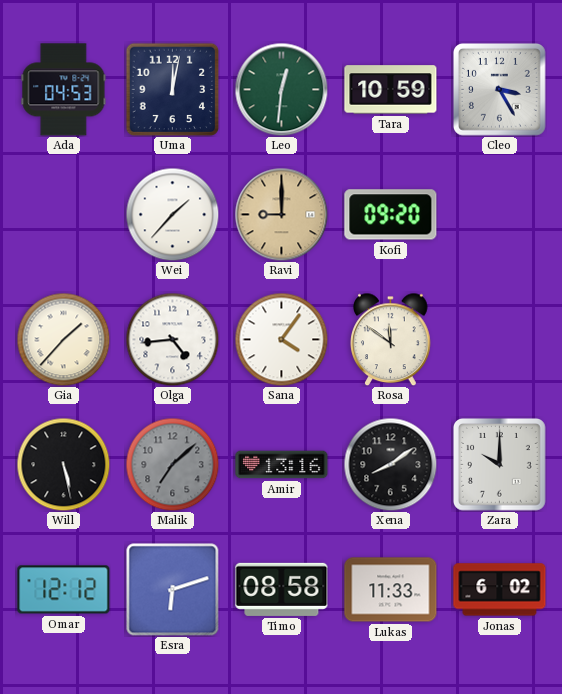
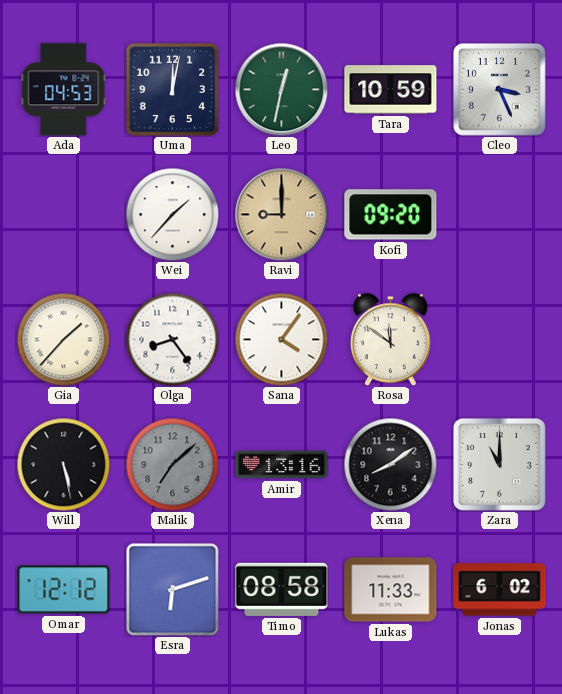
Leo: 12:31 -> 12:32 (281, 89)
Cleo: 3:25 -> 3:26 (499, 89)
Olga: 4:44 -> 8:24 (172, 339)
Zara: 10:00 -> 11:00 (499, 464)
